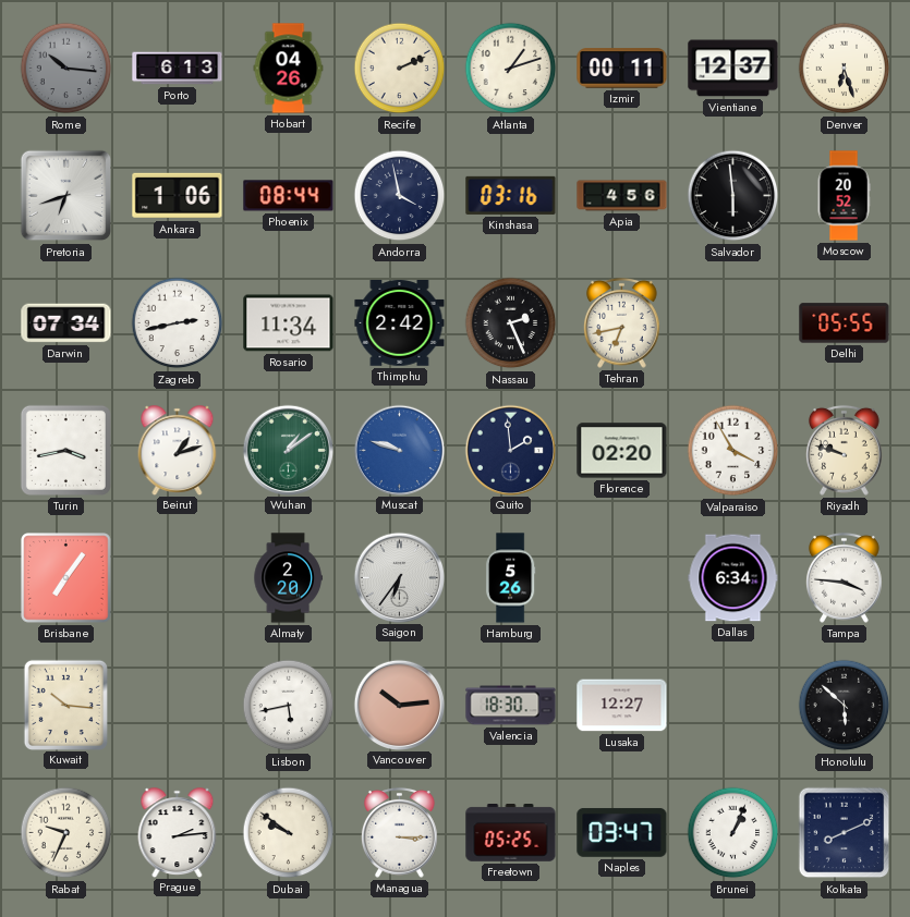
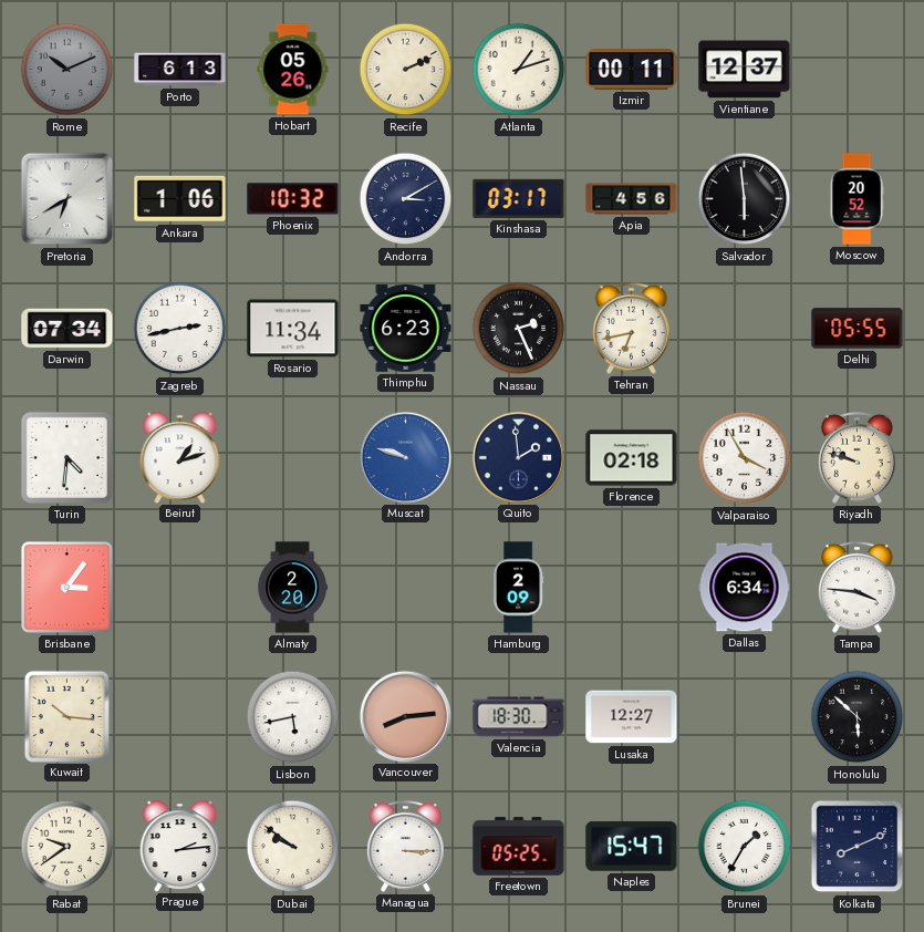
Rome: 10:16 -> 10:11 (68, 70)
Hobart: 04:26 -> 05:26 (293, 70)
Denver: 6:27 -> none (845, 69)
Pretoria: 6:42 -> 6:40 (68, 199)
Phoenix: 08:44 -> 10:32 (293, 199)
Andorra: 3:58 -> 3:10 (406, 199)
Kinshasa: 03:16 -> 03:17 (519, 198)
Thimphu: 2:42 -> 6:23 (406, 329)
Turin: 3:43 -> 4:31 (66, 457)
Wuhan: 1:09 -> none (288, 450)
Florence: 02:20 -> 02:18 (632, 458)
Brisbane: 7:06 -> 3:06 (68, 588)
Saigon: 6:36 -> none (399, 577)
Hamburg: 5:26 -> 2:09 (518, 588)
Vancouver: 10:14 -> 8:14 (405, 716)
Rabat: 9:34 -> 9:39 (68, 847)
Naples: 03:47 -> 15:47 (632, 847)
Brunei: 1:04 -> 1:35 (745, 847)
